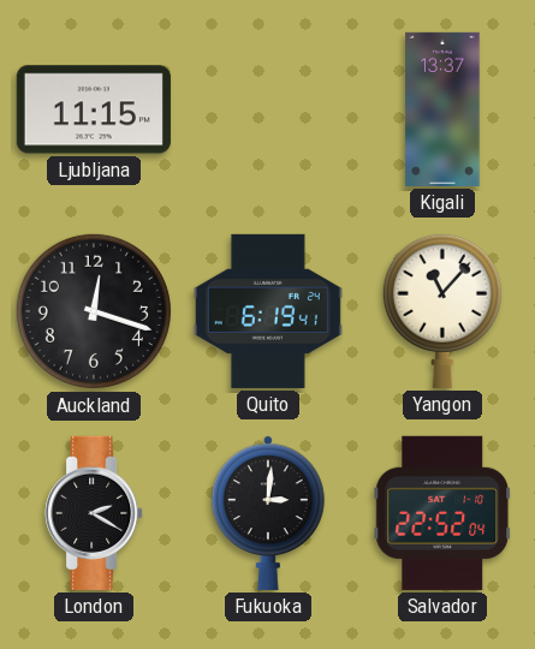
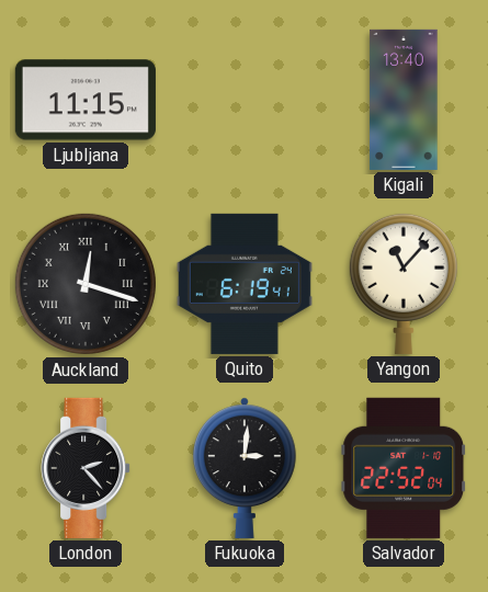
Kigali: 13:37 -> 13:40 (404, 100)
Auckland numerals: Arabic -> Roman (86, 284)
London: 2:20 -> 2:23 (86, 468)
